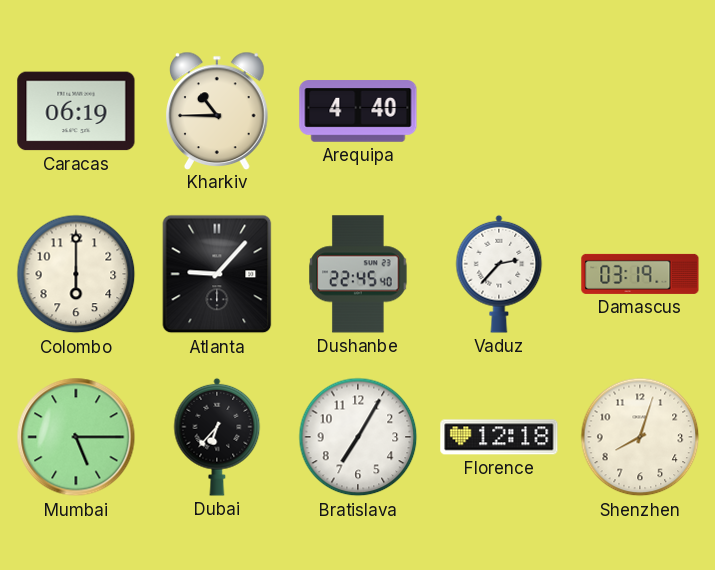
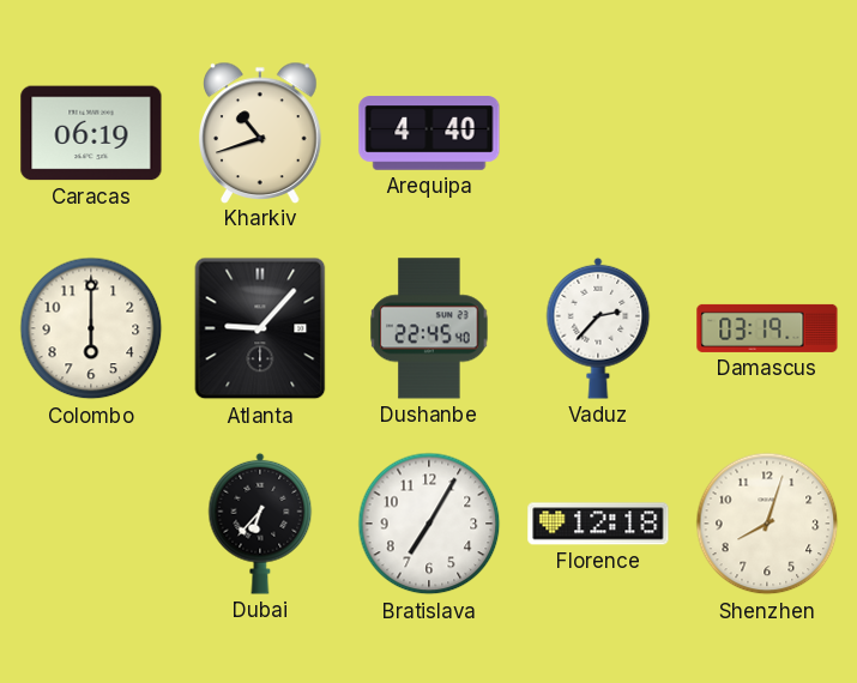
Kharkiv: 10:45 -> 10:42 (261, 132)
Mumbai: 5:15 -> none (76, 437)
